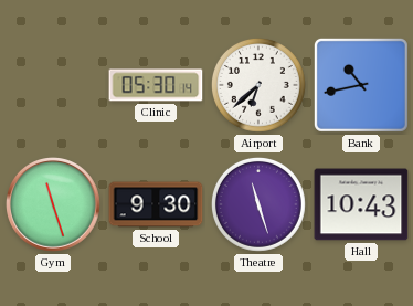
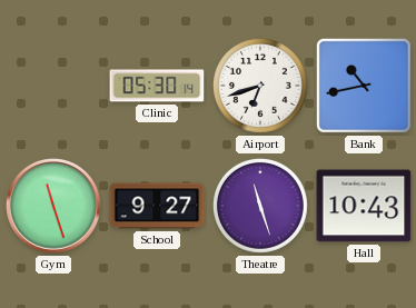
Airport: 6:38 -> 6:42 (260, 86)
School: 9:30 -> 9:27 (157, 206)
